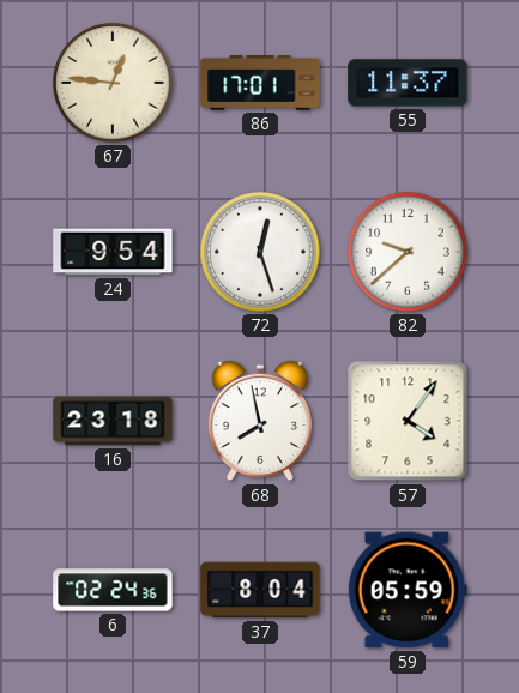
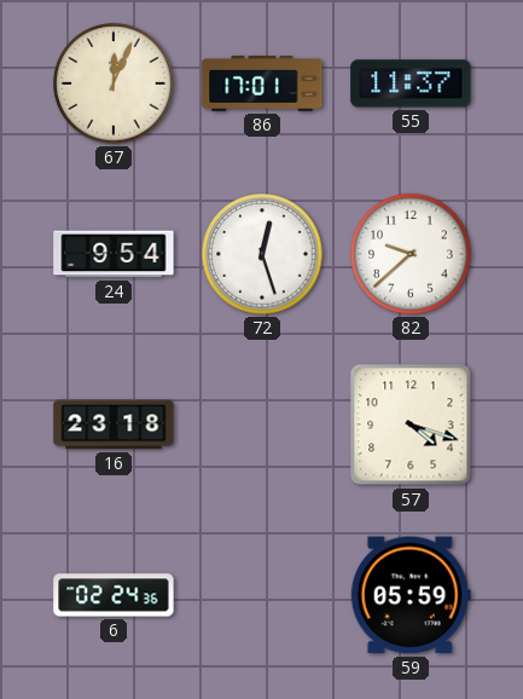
67: 12:46 -> 12:04 (114, 83)
68: 7:58 -> none (260, 421)
57: 4:06 -> 4:18 (411, 424)
37: 8:04 -> none (260, 590)
